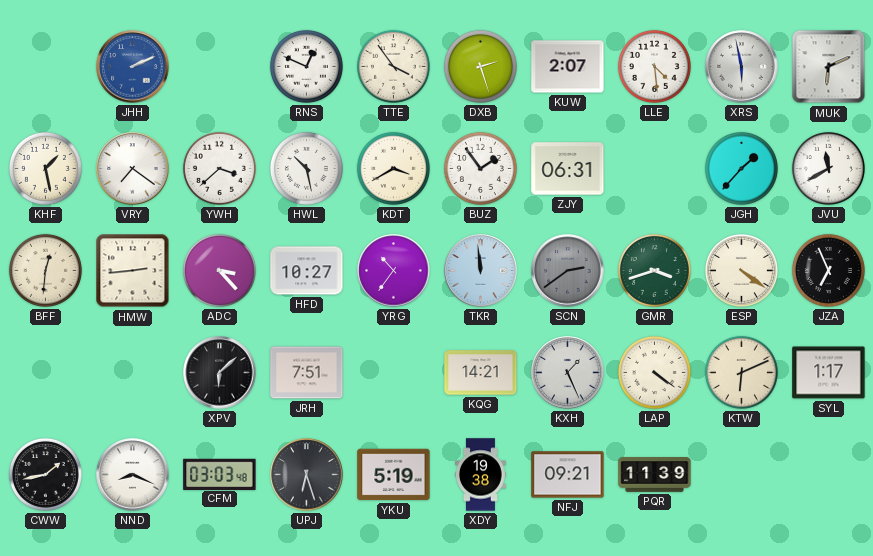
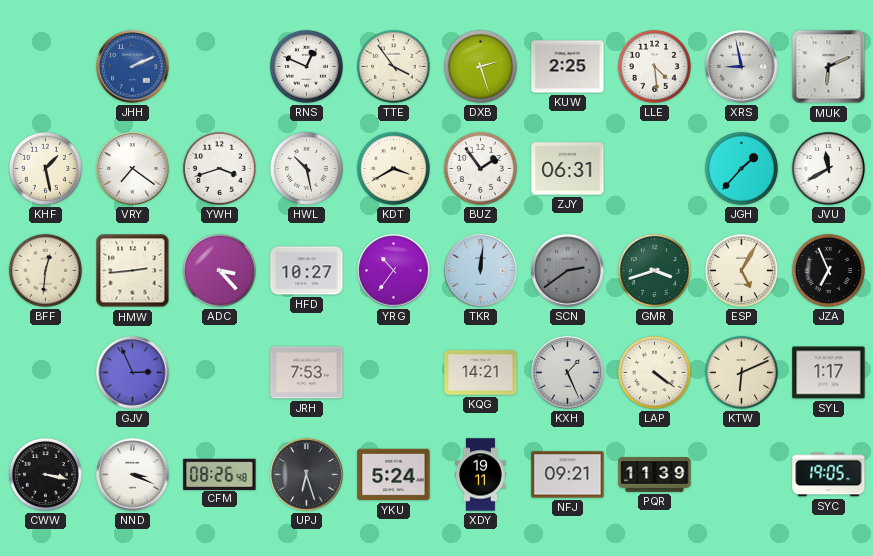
KUW: 2:07 -> 2:25 (568, 67)
XRS: 5:58 -> 8:58 (742, 67)
YWH: 3:38 -> 3:42 (219, 168)
TKR: 11:59 -> 12:01 (481, 271)
ESP: 4:21 -> 5:05 (741, 270)
GJV: none -> 2:56 (133, 373)
XPV: 6:08 -> none (220, 373)
JRH: 7:51 -> 7:53 (307, 373)
CWW: 1:43 -> 3:17 (45, 474)
NND: 8:19 -> 3:19 (133, 475)
CFM: 03:03 -> 08:26 (220, 474)
YKU: 5:19 -> 5:24 (394, 475)
XDY: 19:38 -> 19:11 (481, 475)
SYC: none -> 19:05 (829, 475)
